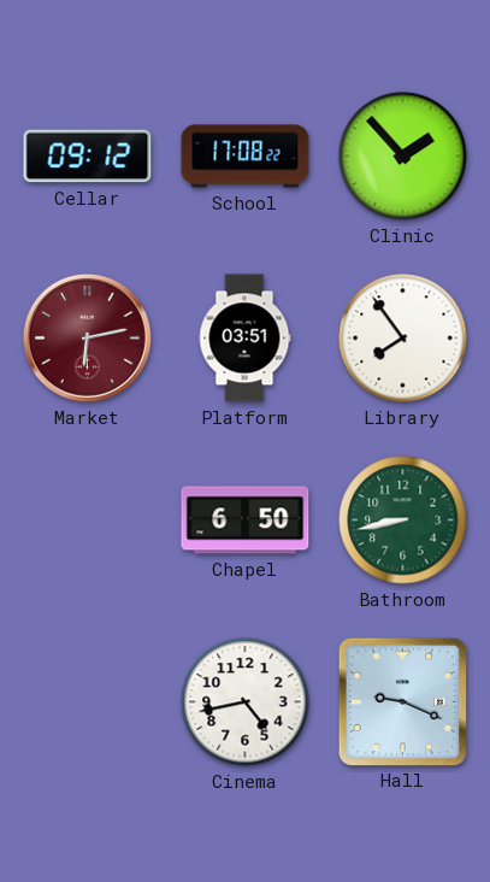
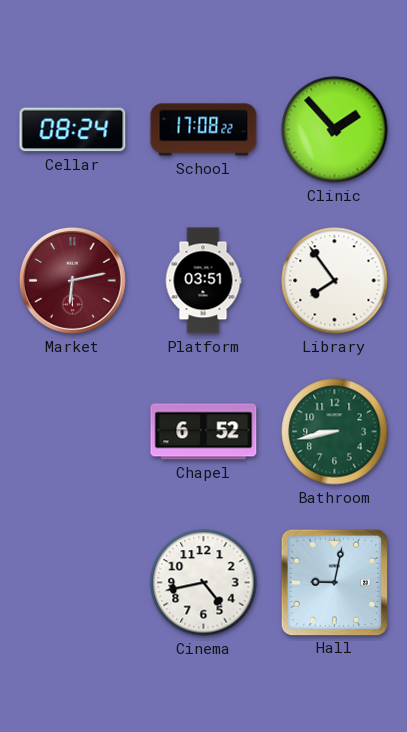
Cellar: 09:12 -> 08:24 (73, 130)
Chapel: 6:50 -> 6:52 (204, 432)
Hall: 9:19 -> 9:02 (334, 582)
